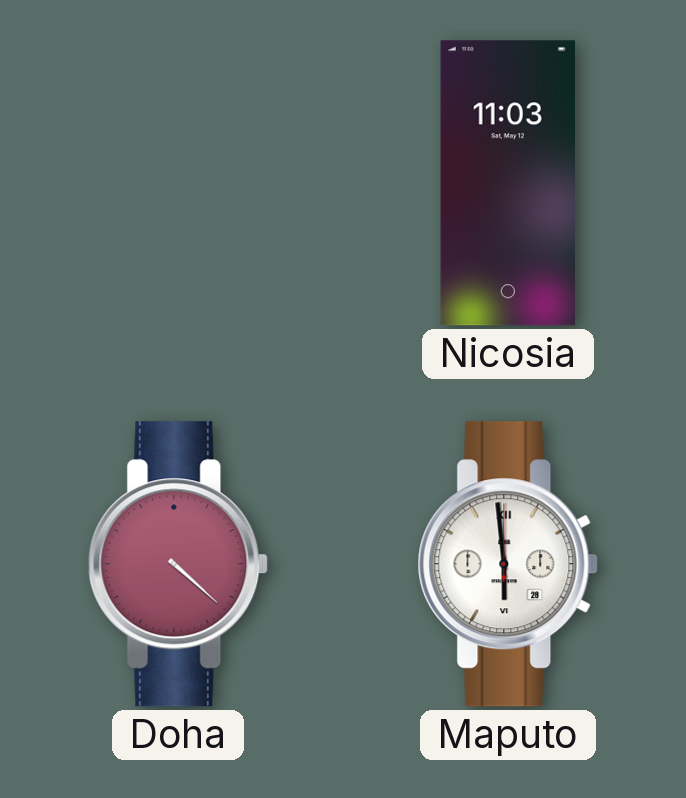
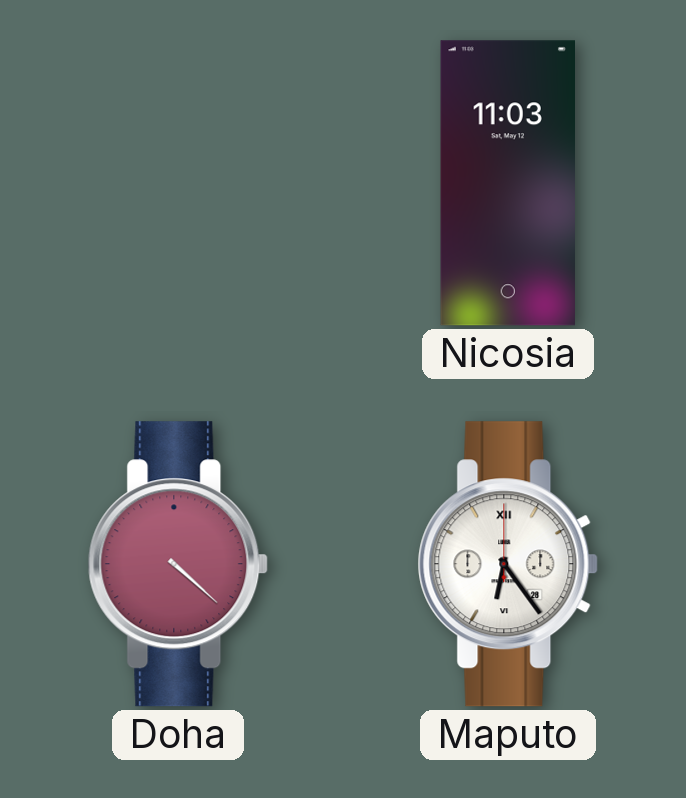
Maputo: 5:59 -> 6:24 (508, 564)
